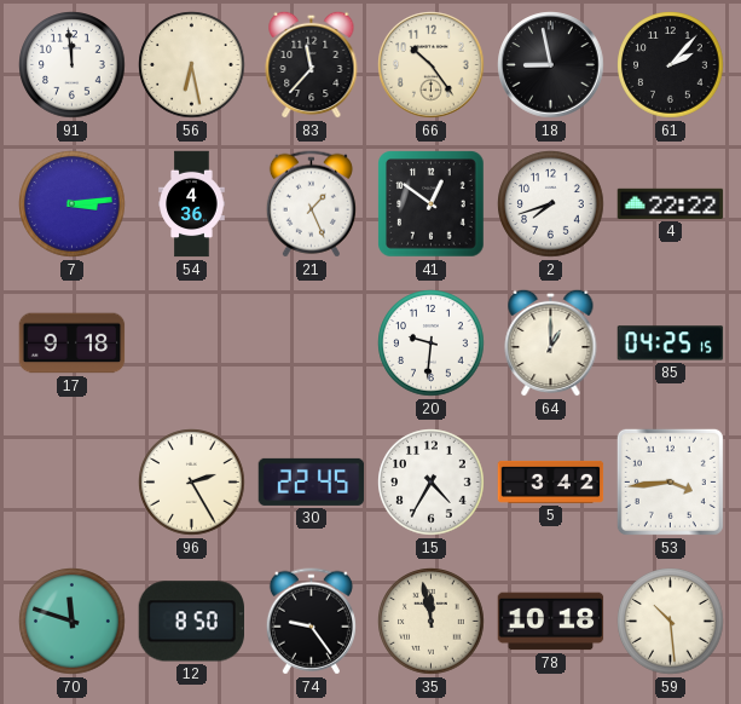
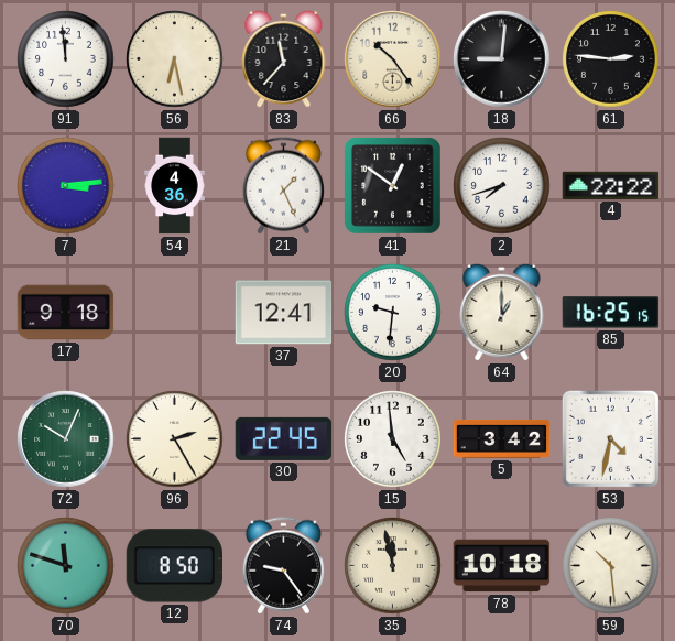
18: 8:58 -> 9:01 (502, 59)
61: 2:07 -> 2:46 (611, 59)
37: none -> 12:41 (284, 313)
85: 04:25 -> 16:25 (611, 313)
72: none -> 10:04 (66, 439)
15: 4:35 -> 4:59 (393, 439)
53: 3:44 -> 4:32 (610, 438)
